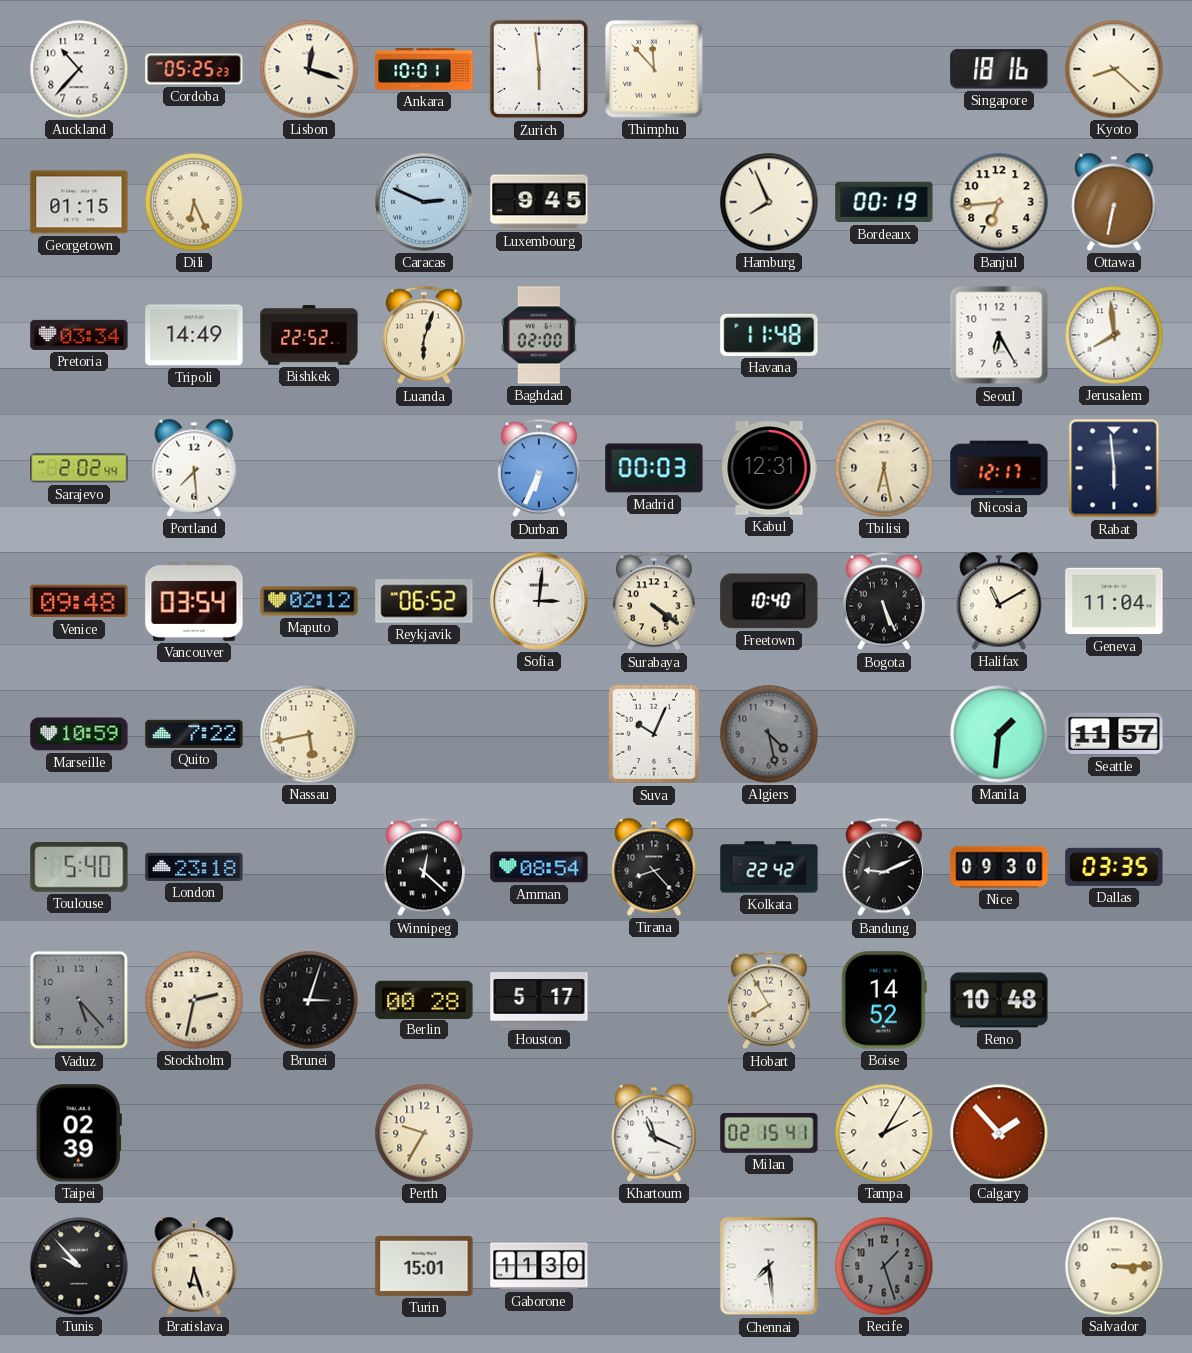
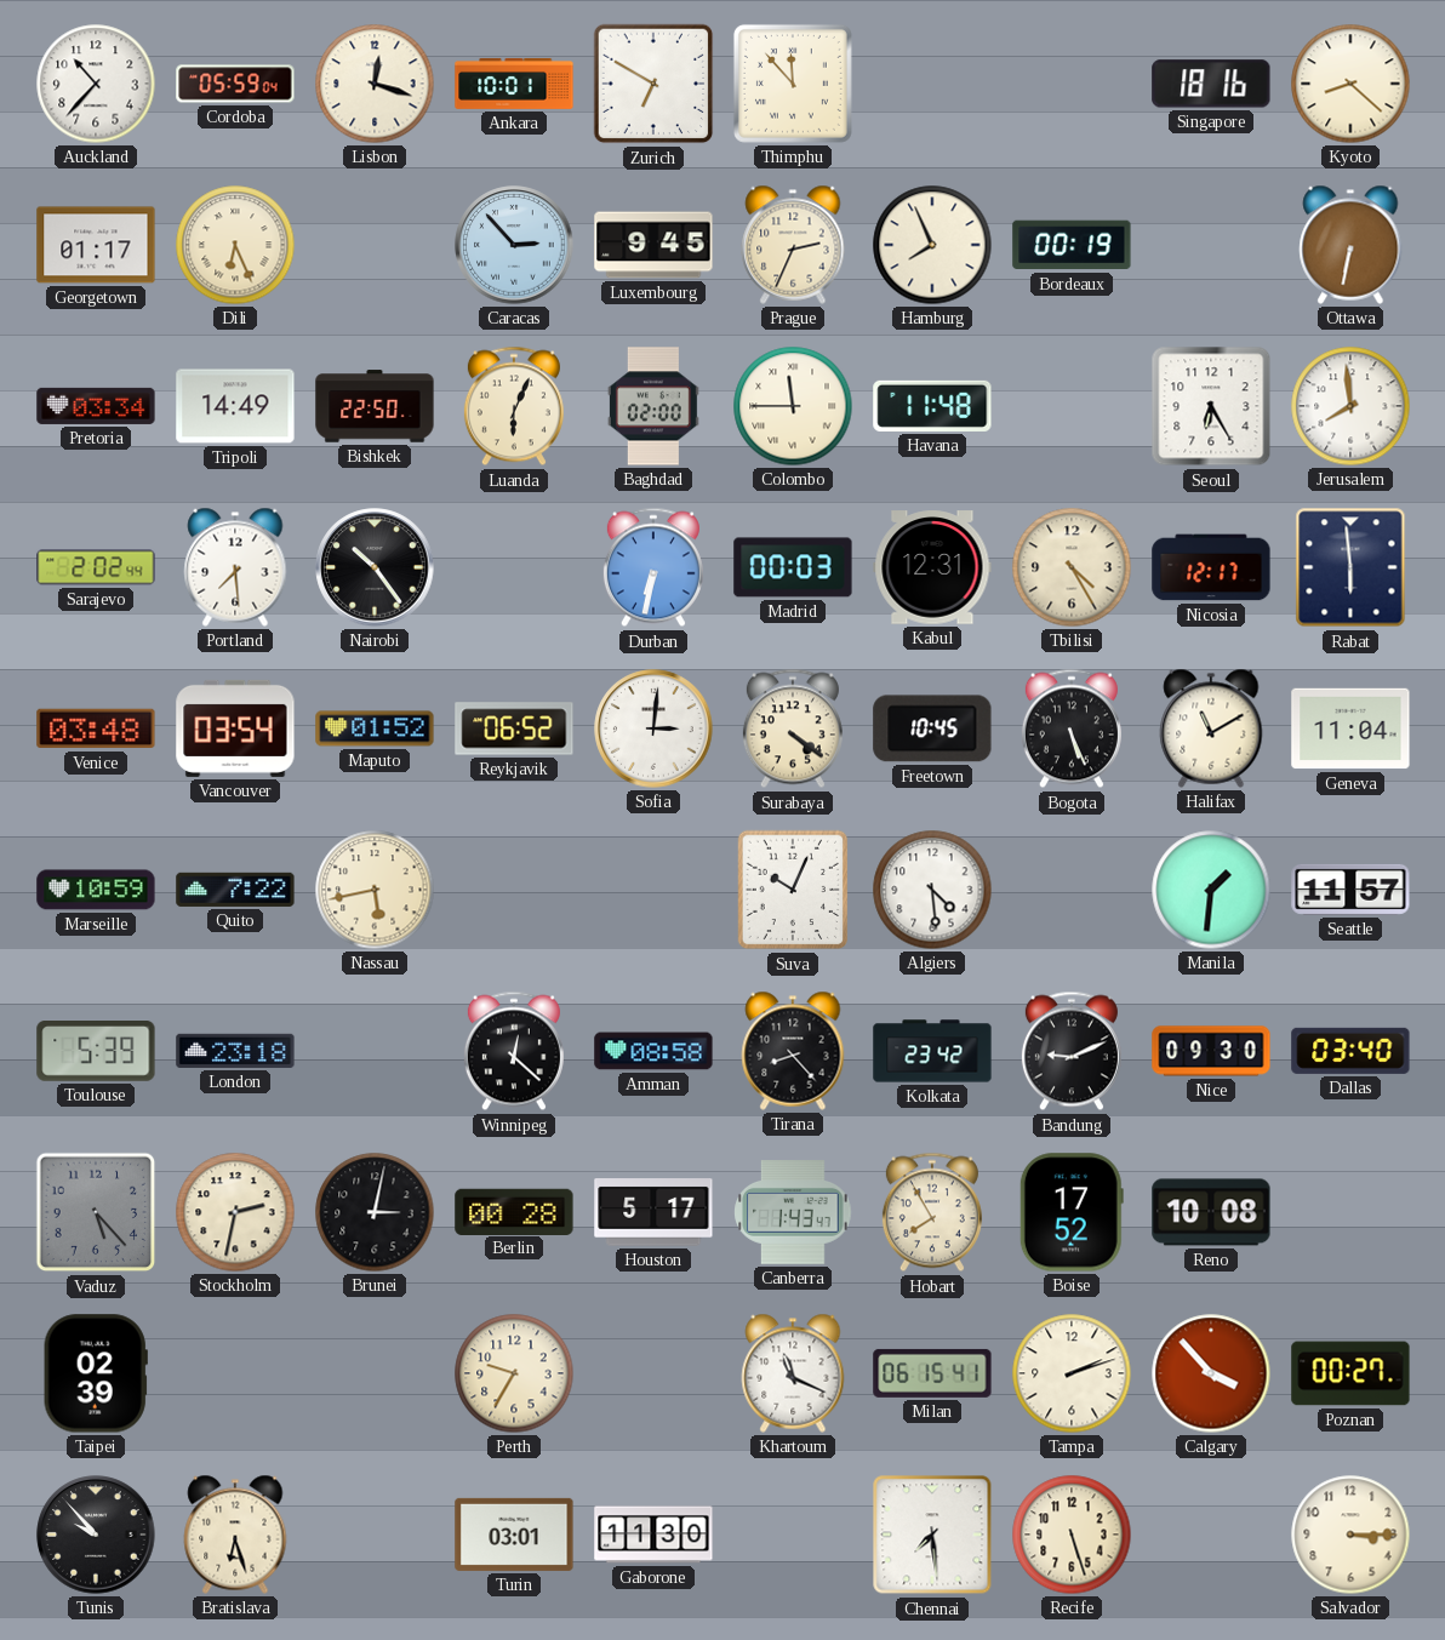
Cordoba: 05:25 -> 05:59 (235, 84)
Zurich: 5:59 -> 6:50 (653, 84)
Georgetown: 01:15 -> 01:17 (96, 245)
Caracas: 2:49 -> 2:53 (514, 245)
Prague: none -> 2:34 (793, 245)
Banjul: 6:44 -> none (999, 202)
Bishkek: 22:52 -> 22:50 (375, 406)
Luanda: 6:03 -> 6:04 (514, 406)
Colombo: none -> 11:45 (793, 406)
Nairobi: none -> 10:24 (375, 567)
Durban: 6:34 -> 6:32 (653, 567)
Tbilisi: 6:28 -> 4:25 (1072, 567)
Venice: 09:48 -> 03:48 (96, 728)
Maputo: 02:12 -> 01:52 (375, 728)
Freetown: 10:40 -> 10:45 (932, 728)
Algiers: 4:28 -> 4:29 (932, 890)
Algiers dial: grey -> white (932, 890)
Toulouse: 5:40 -> 5:39 (96, 1051)
Amman: 08:54 -> 08:58 (653, 1051)
Kolkata: 22:42 -> 23:42 (932, 1051)
Dallas: 03:35 -> 03:40 (1350, 1051)
Brunei: 3:03 -> 3:02 (375, 1212)
Canberra: none -> 1:43 (793, 1212)
Boise: 14:52 -> 17:52 (1072, 1212)
Reno: 10:48 -> 10:08 (1211, 1212)
Milan: 02:15 -> 06:15 (932, 1373)
Tampa: 2:05 -> 2:12 (1072, 1373)
Calgary: 1:53 -> 3:53 (1211, 1373)
Poznan: none -> 00:27 (1350, 1373)
Turin: 15:01 -> 03:01 (514, 1535)
Recife: 1:27 -> 5:27 (1072, 1535)
Recife dial: grey -> cream (1072, 1535)
